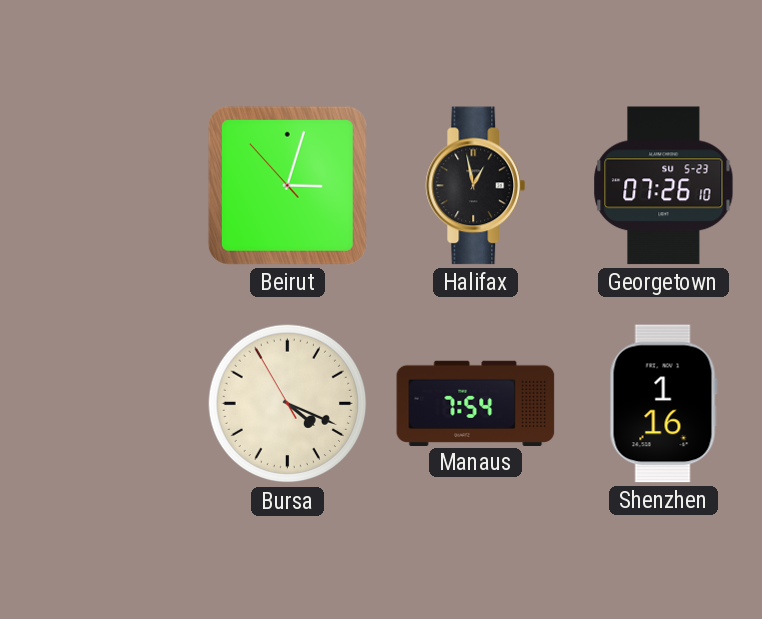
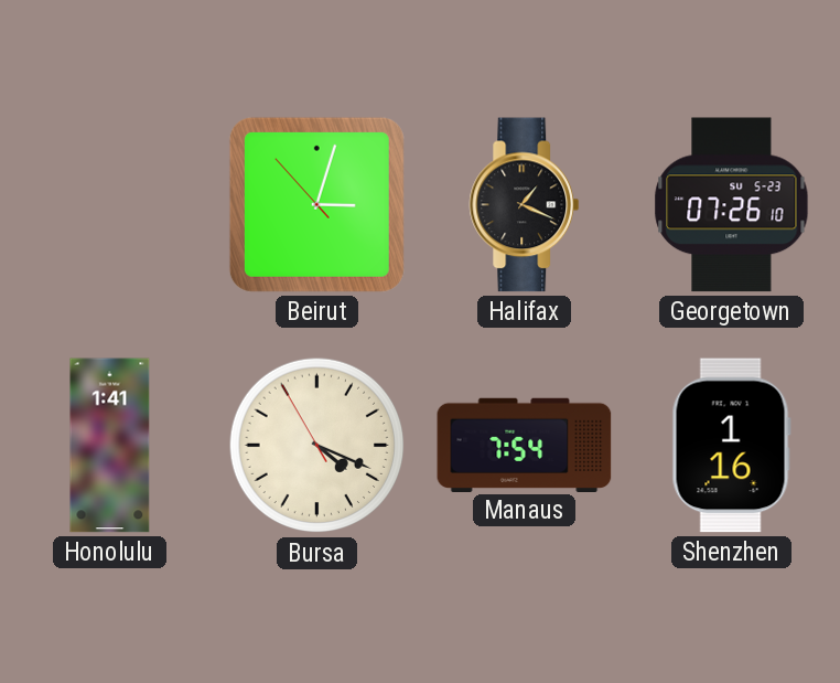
Halifax: 12:58 -> 1:19 (525, 205)
Honolulu: none -> 1:41 (110, 446)
